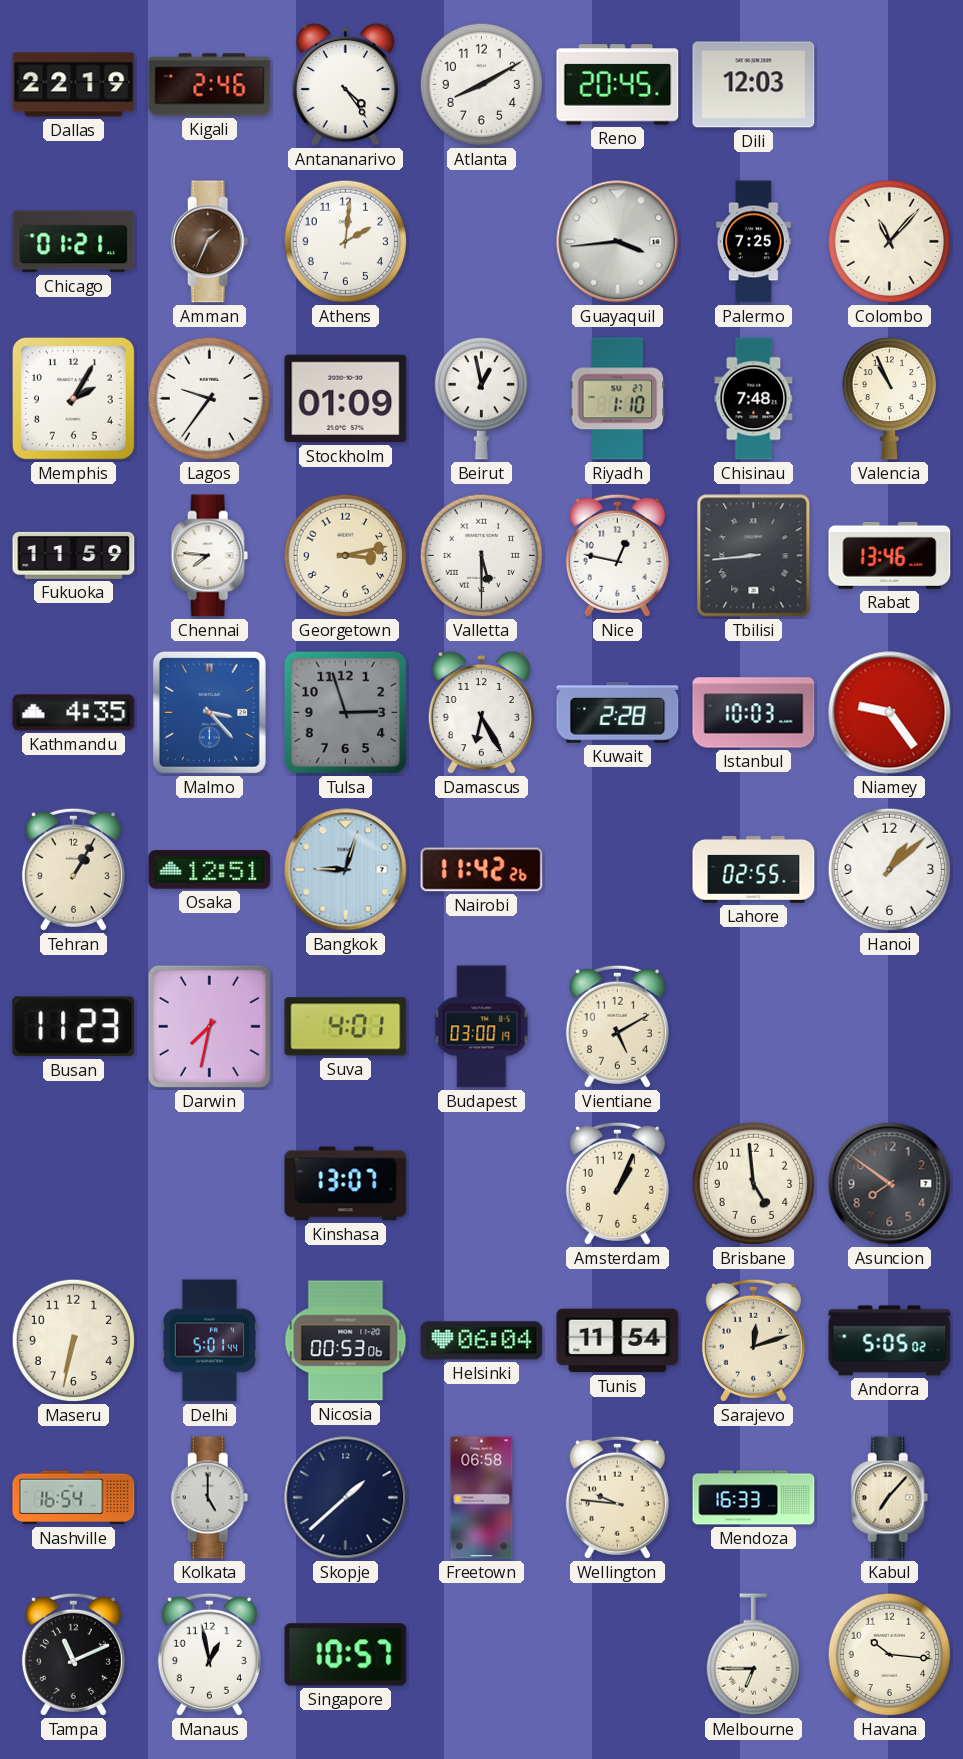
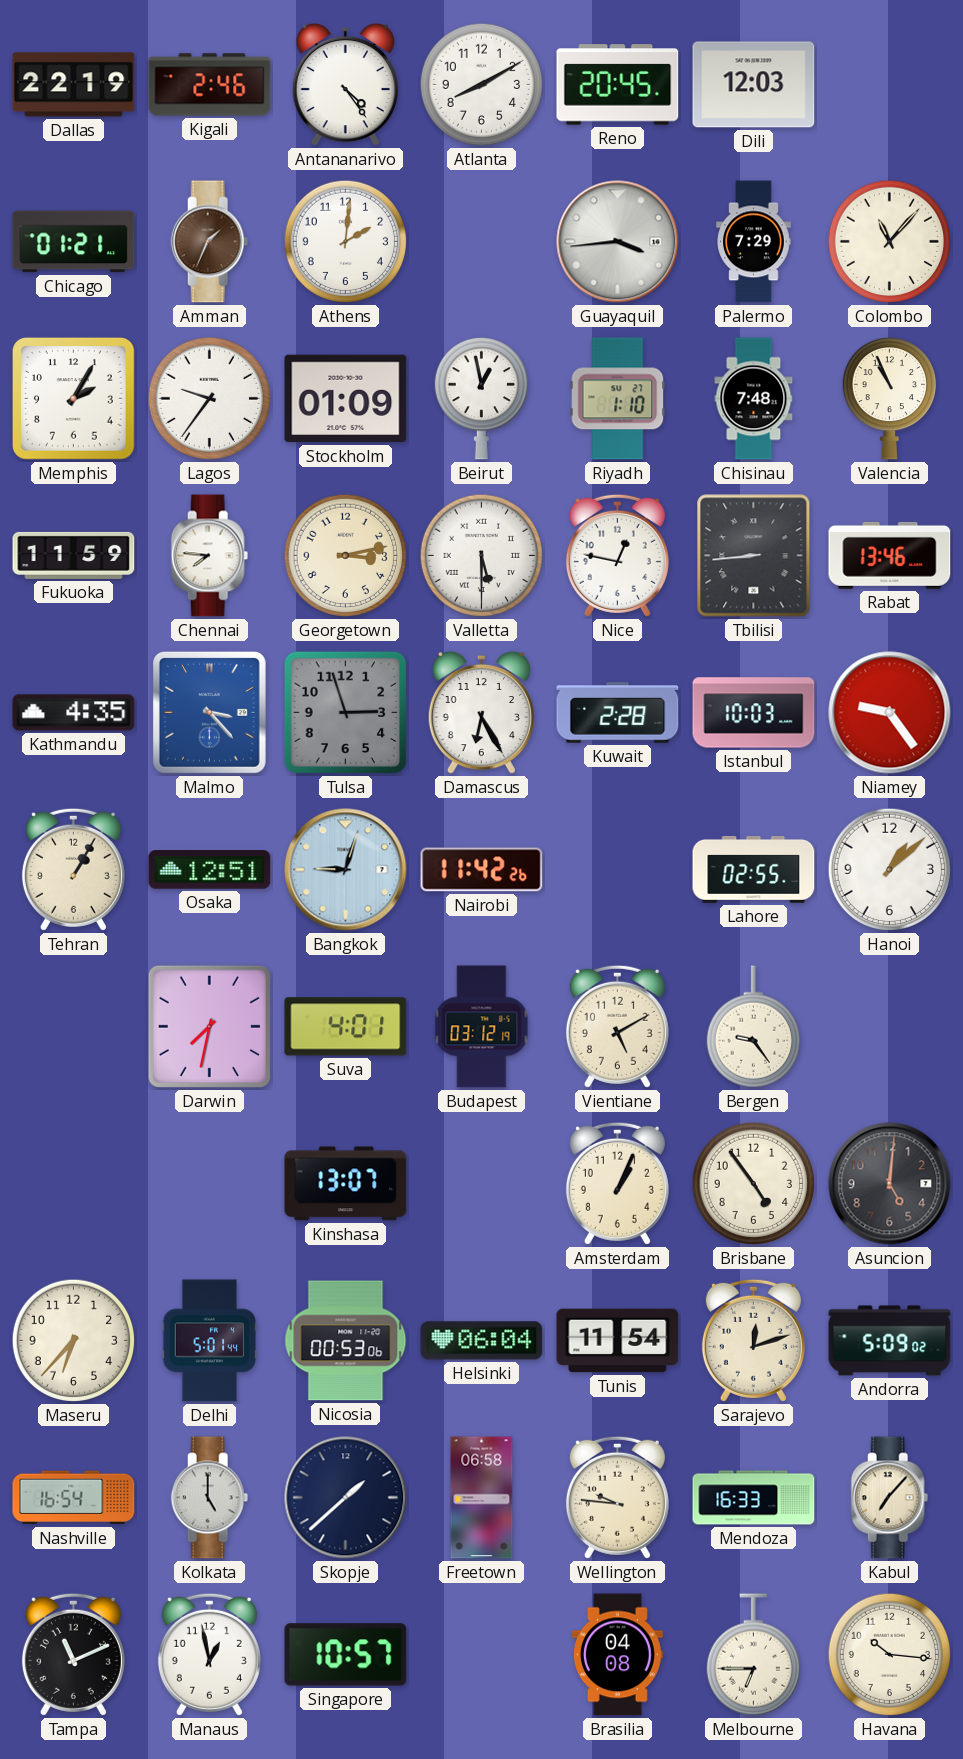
Palermo: 7:25 -> 7:29 (754, 242)
Busan: 11:23 -> none (74, 1027)
Budapest: 03:00 -> 03:12 (482, 1027)
Bergen: none -> 9:24 (753, 1027)
Brisbane: 4:59 -> 4:54 (754, 1184)
Asuncion: 7:51 -> 5:01 (890, 1184)
Maseru: 6:32 -> 6:37 (74, 1341)
Andorra: 5:05 -> 5:09 (890, 1341)
Brasilia: none -> 04:08 (617, 1655)
